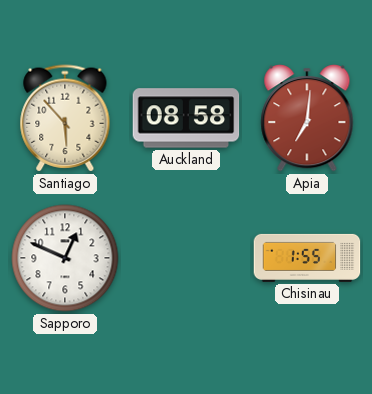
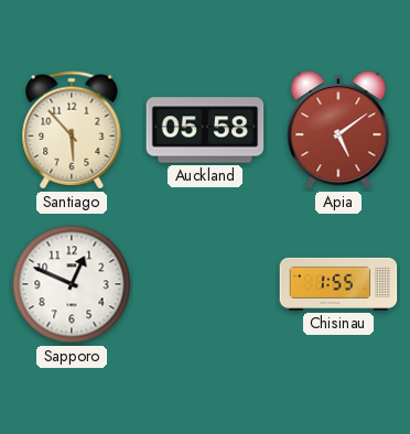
Auckland: 08:58 -> 05:58 (205, 130)
Apia: 7:01 -> 5:09 (338, 130)
